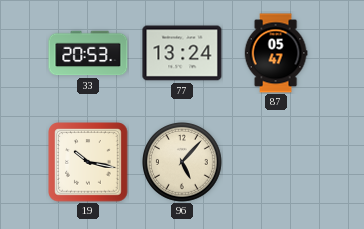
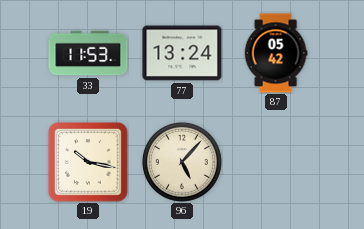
33: 20:53 -> 11:53 (88, 53)
87: 05:47 -> 05:42 (276, 53)
